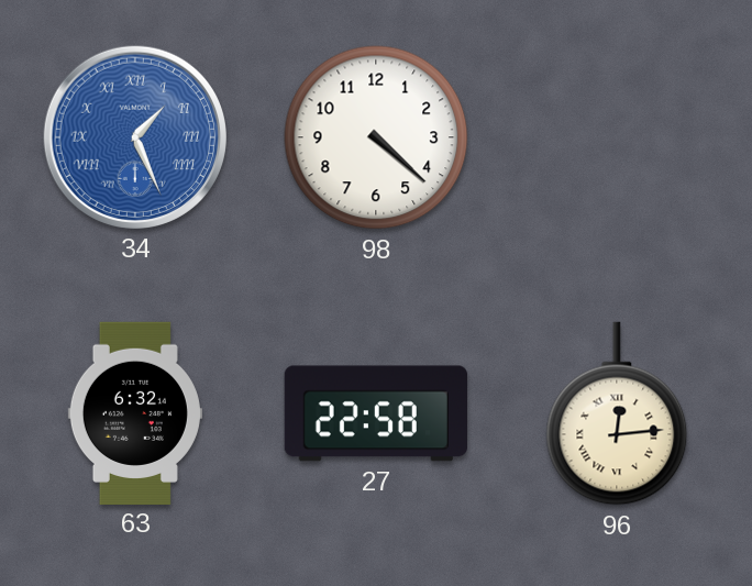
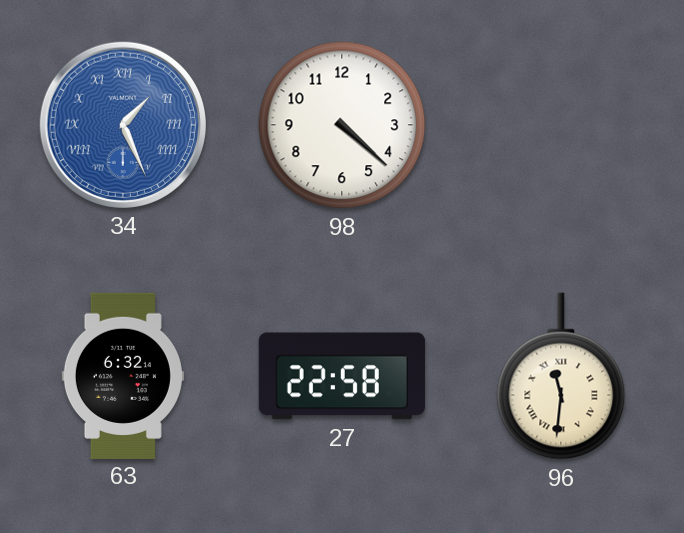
96: 12:14 -> 11:31 (561, 376)
